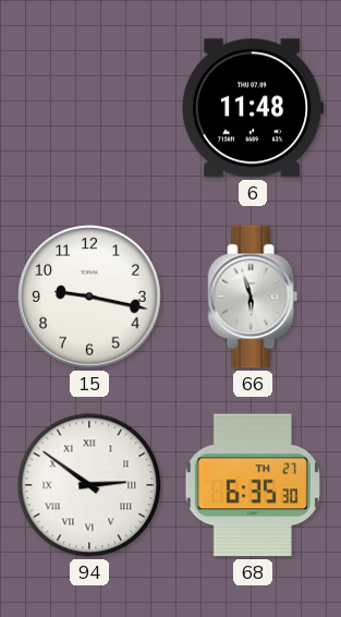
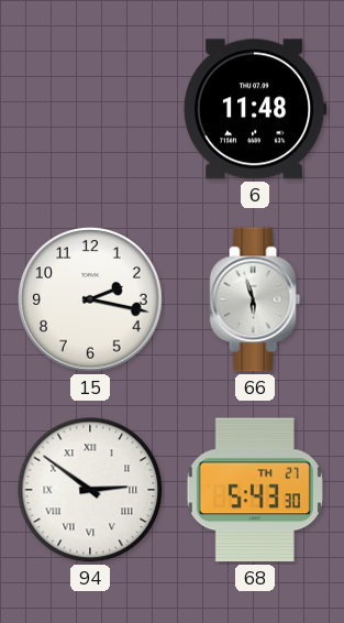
15: 9:17 -> 2:17 (90, 299)
68: 6:35 -> 5:43 (255, 490)
